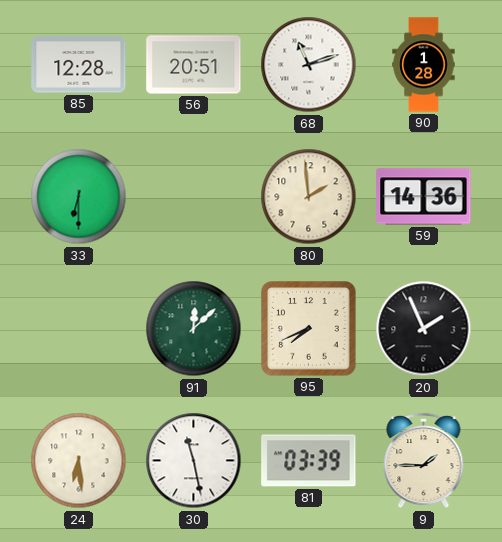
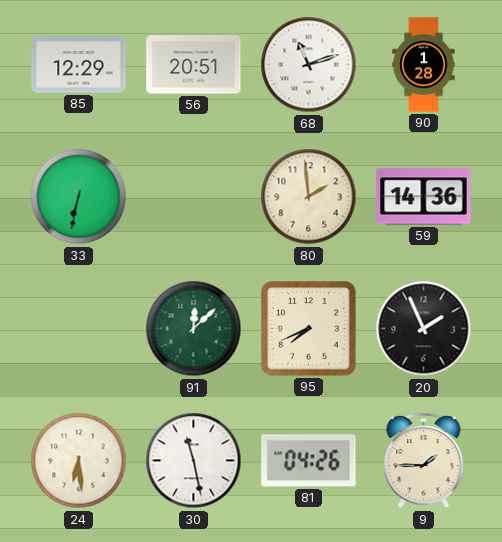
85: 12:28 -> 12:29 (79, 65)
33: 6:30 -> 6:32 (79, 197)
81: 03:39 -> 04:26 (309, 461)
